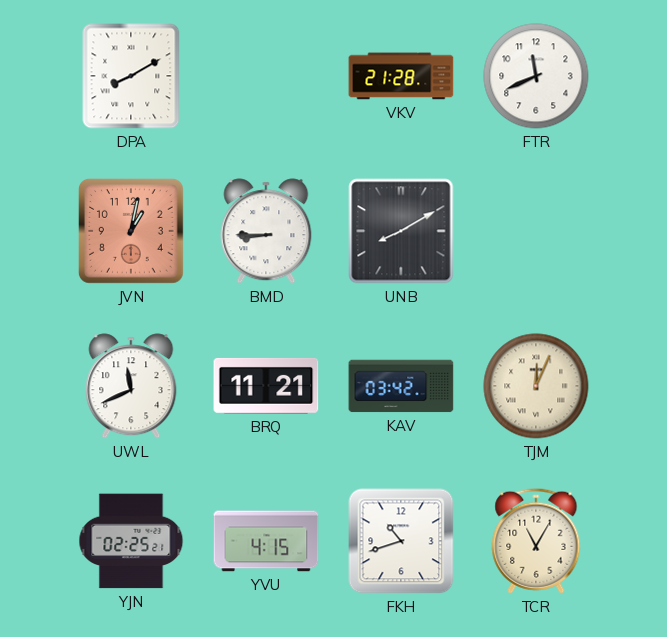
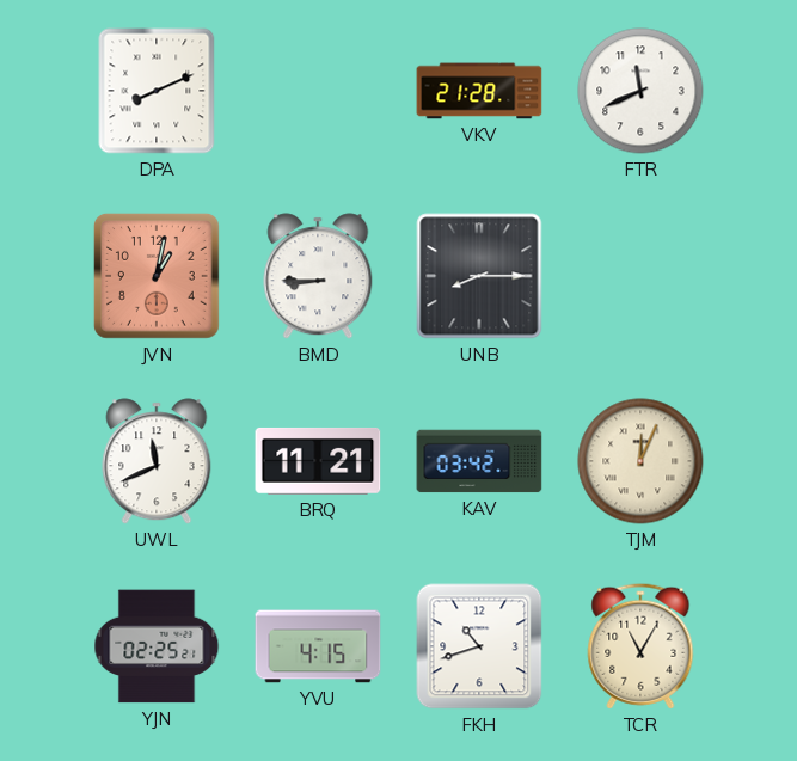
DPA: 8:10 -> 8:11 (157, 91)
UNB: 8:10 -> 8:15 (479, 276)
